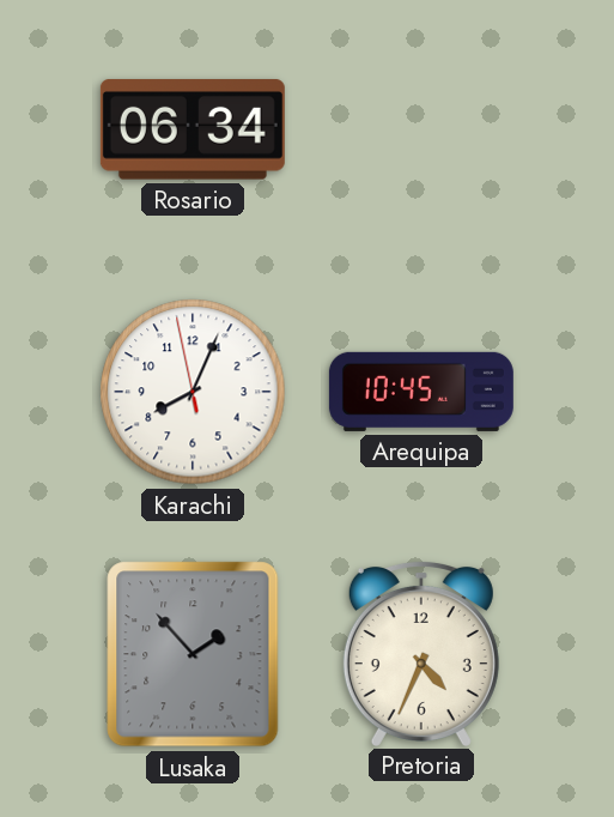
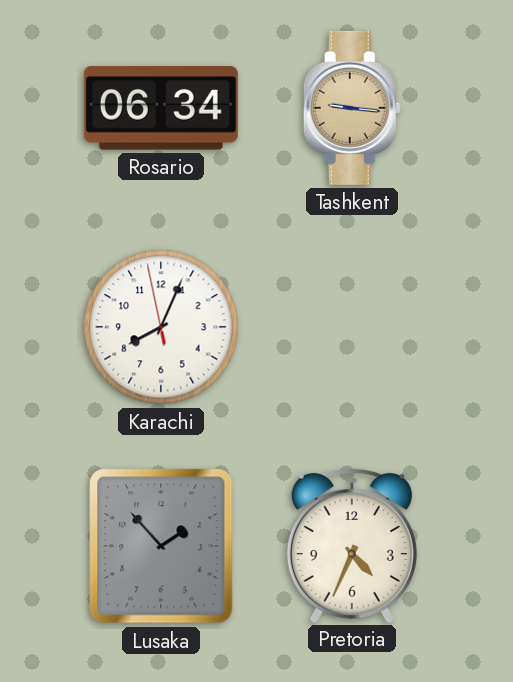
Tashkent: none -> 9:16 (352, 108)
Arequipa: 10:45 -> none (421, 392)
